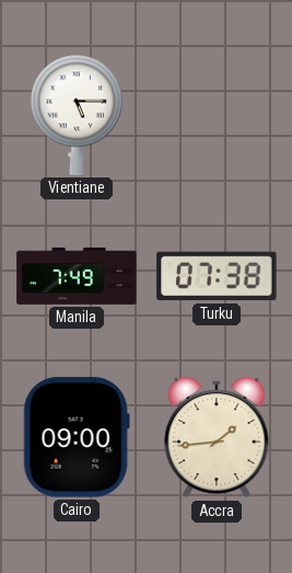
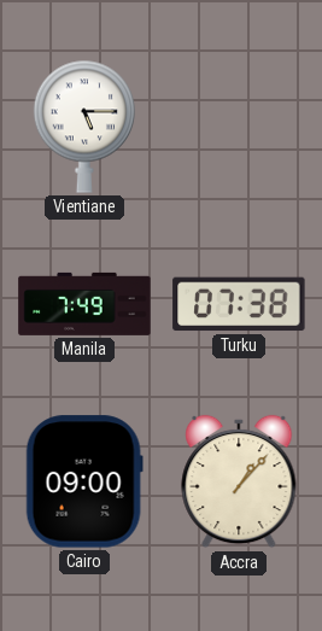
Accra: 1:44 -> 1:07 (239, 481)
